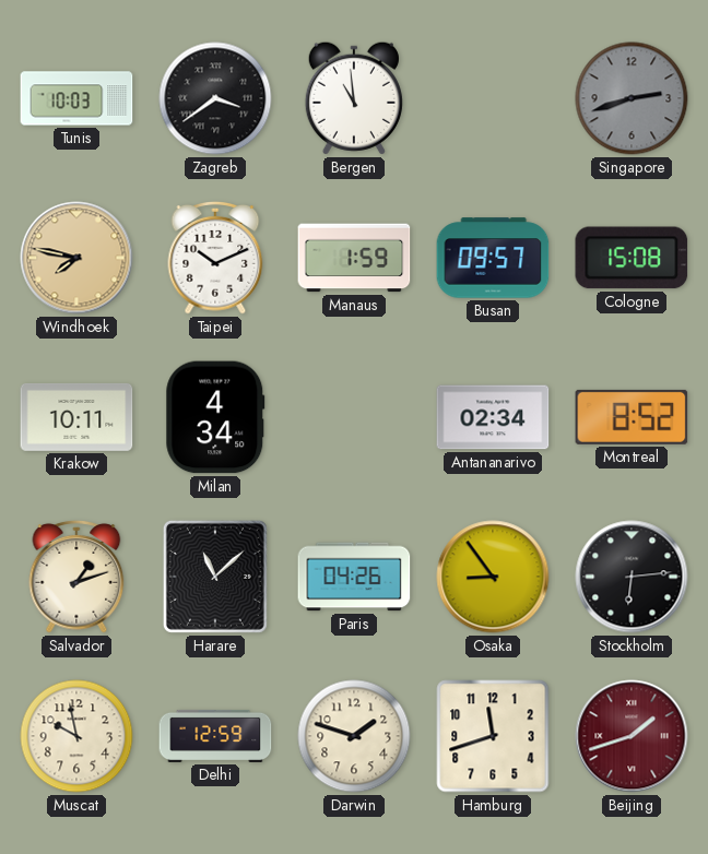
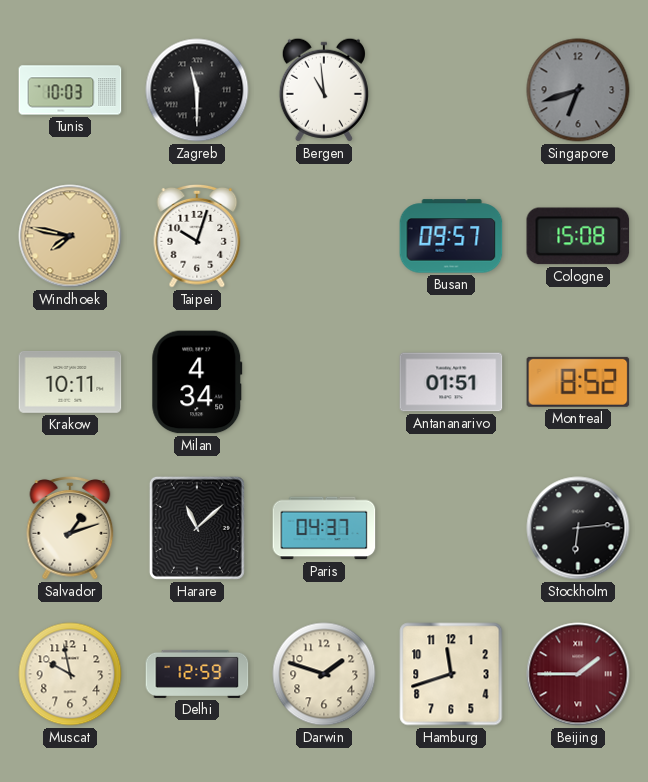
Zagreb: 3:39 -> 11:30 (197, 90)
Singapore: 2:42 -> 6:42 (578, 90)
Taipei: 10:11 -> 10:03 (197, 237)
Manaus: 1:59 -> none (354, 258)
Antananarivo: 02:34 -> 01:51 (451, 382)
Paris: 04:26 -> 04:37 (324, 528)
Osaka: 8:54 -> none (493, 577)
Beijing: 1:42 -> 1:45 (578, 674)
